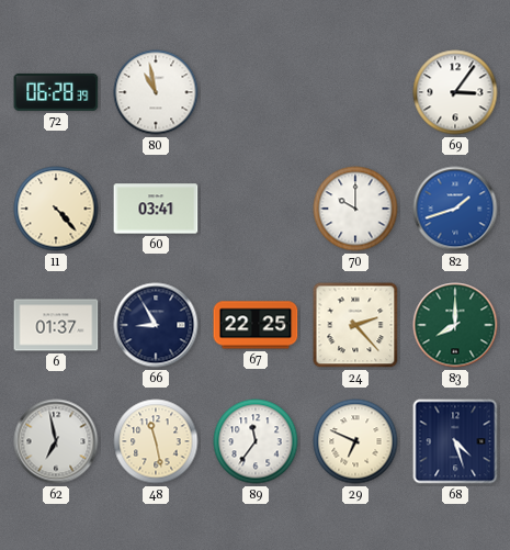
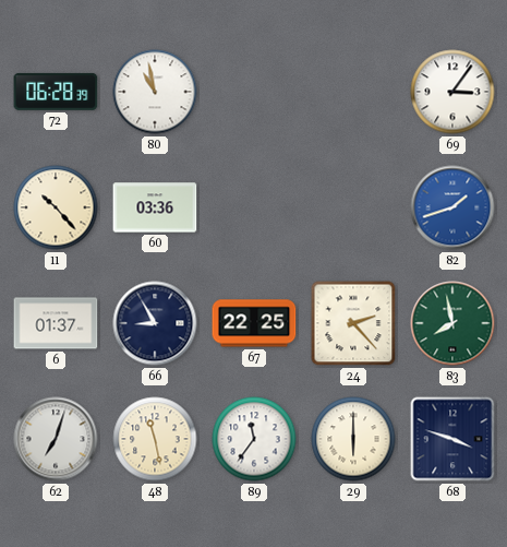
11: 4:23 -> 10:23 (56, 207)
60: 03:41 -> 03:36 (155, 207)
70: 10:00 -> none (355, 209)
83: 8:00 -> 7:58 (452, 323)
62: 6:58 -> 7:03 (56, 439)
29: 6:49 -> 6:00 (353, 439)
68: 4:27 -> 3:48 (452, 439)
